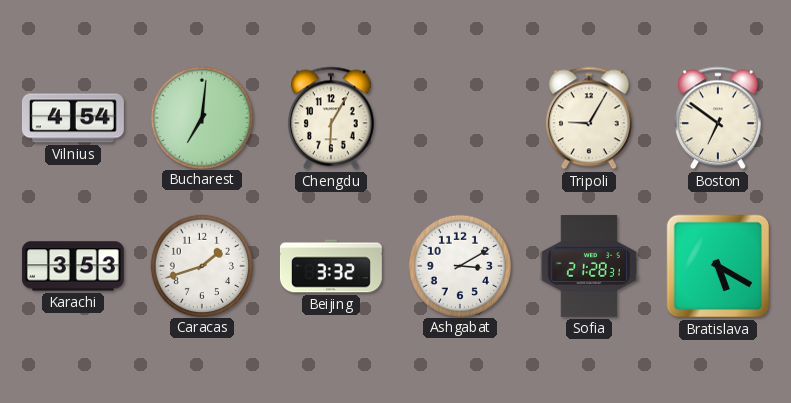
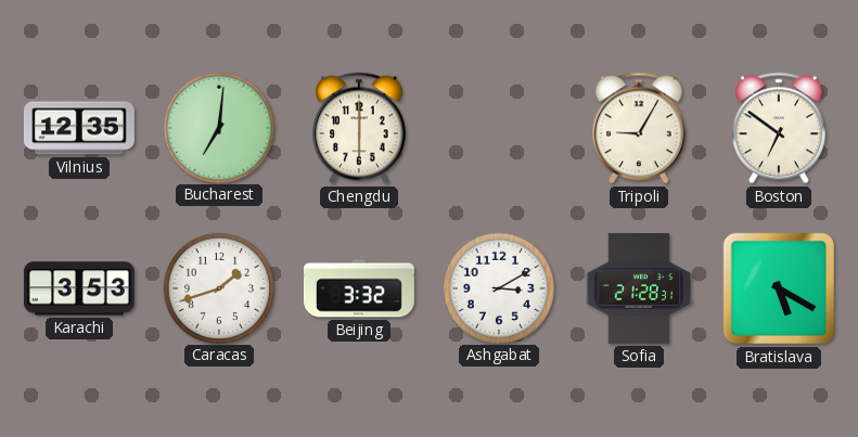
Vilnius: 4:54 -> 12:35 (79, 128)
Chengdu: 6:05 -> 6:00 (359, 128)
